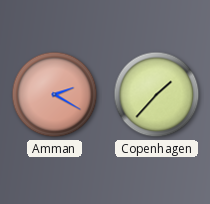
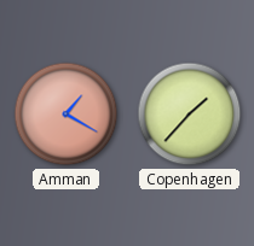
Amman: 2:20 -> 1:20 (67, 115)
